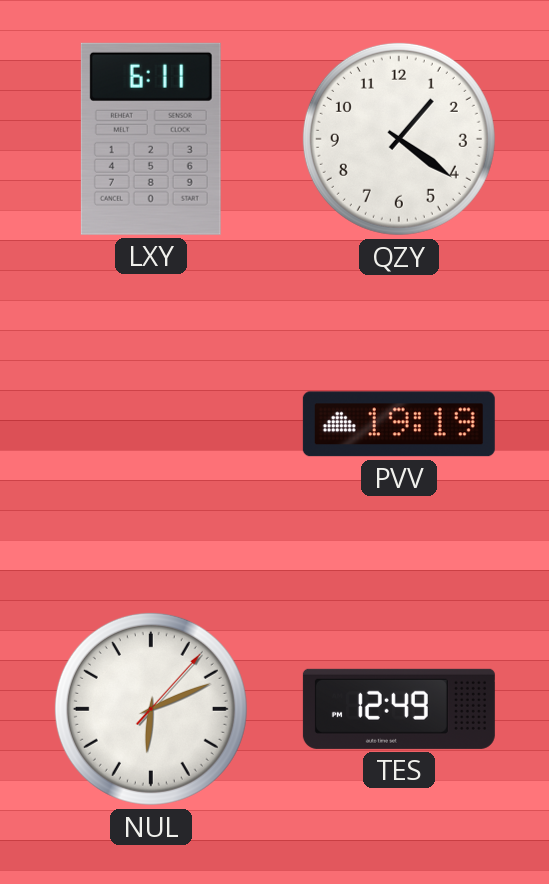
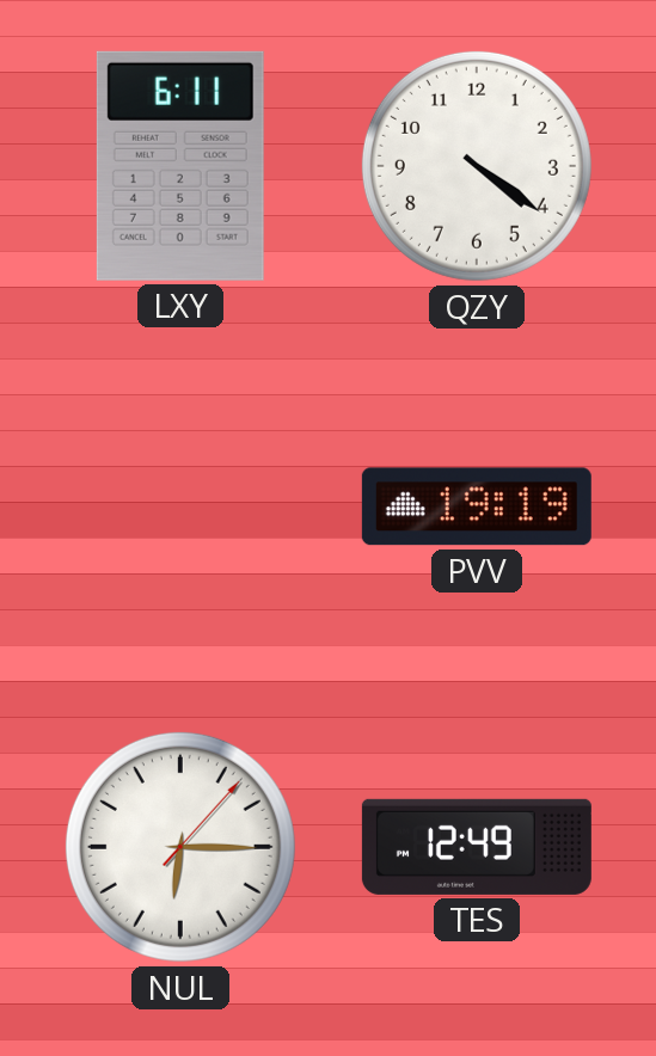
QZY: 1:21 -> 4:21 (477, 166)
NUL: 6:11 -> 6:15 (180, 847)
